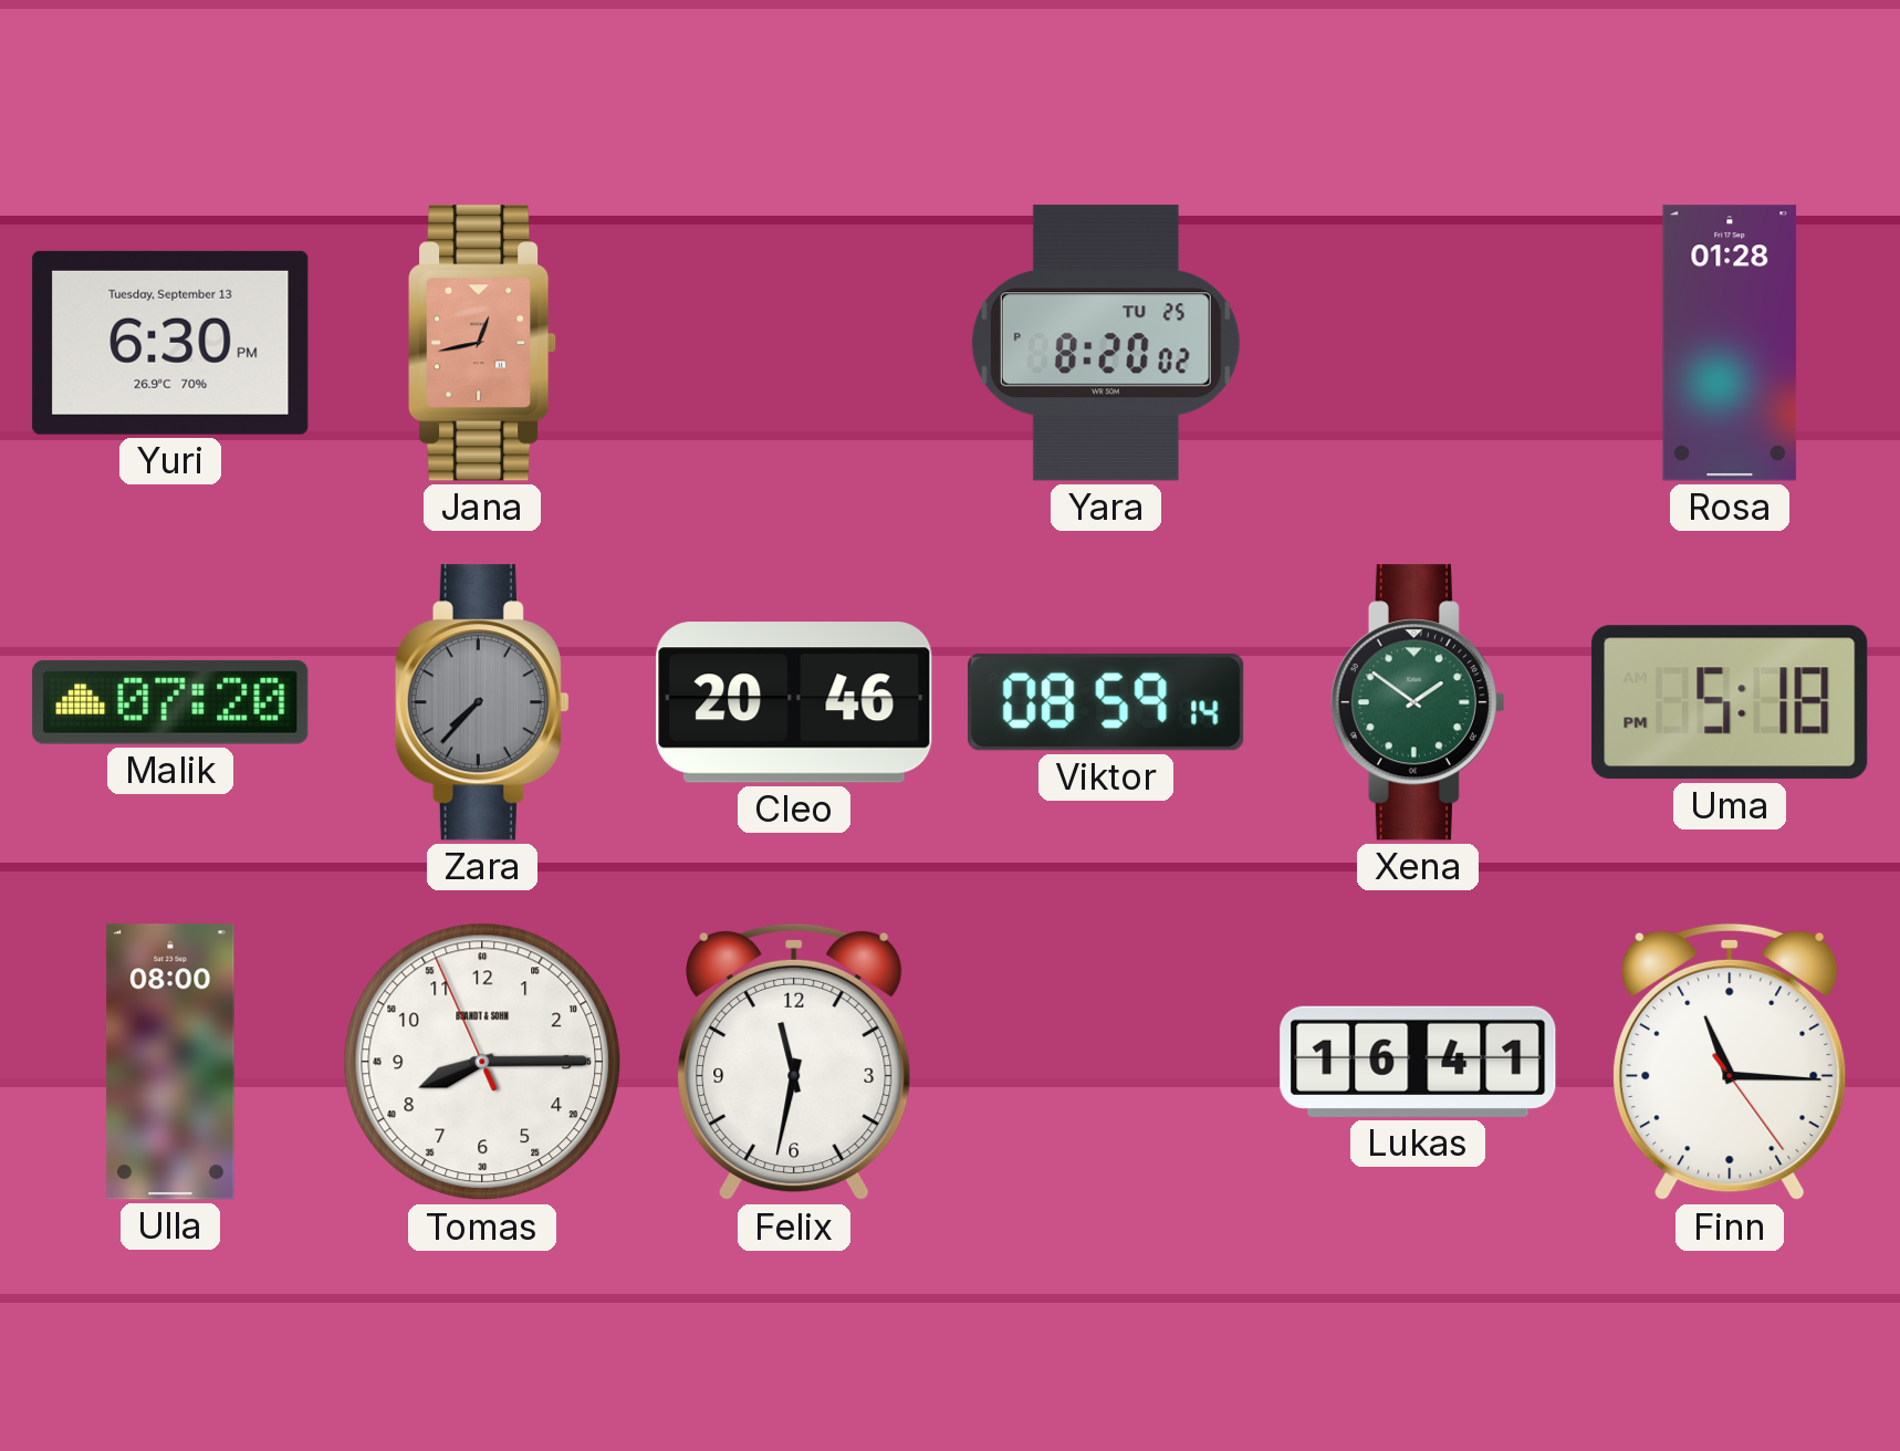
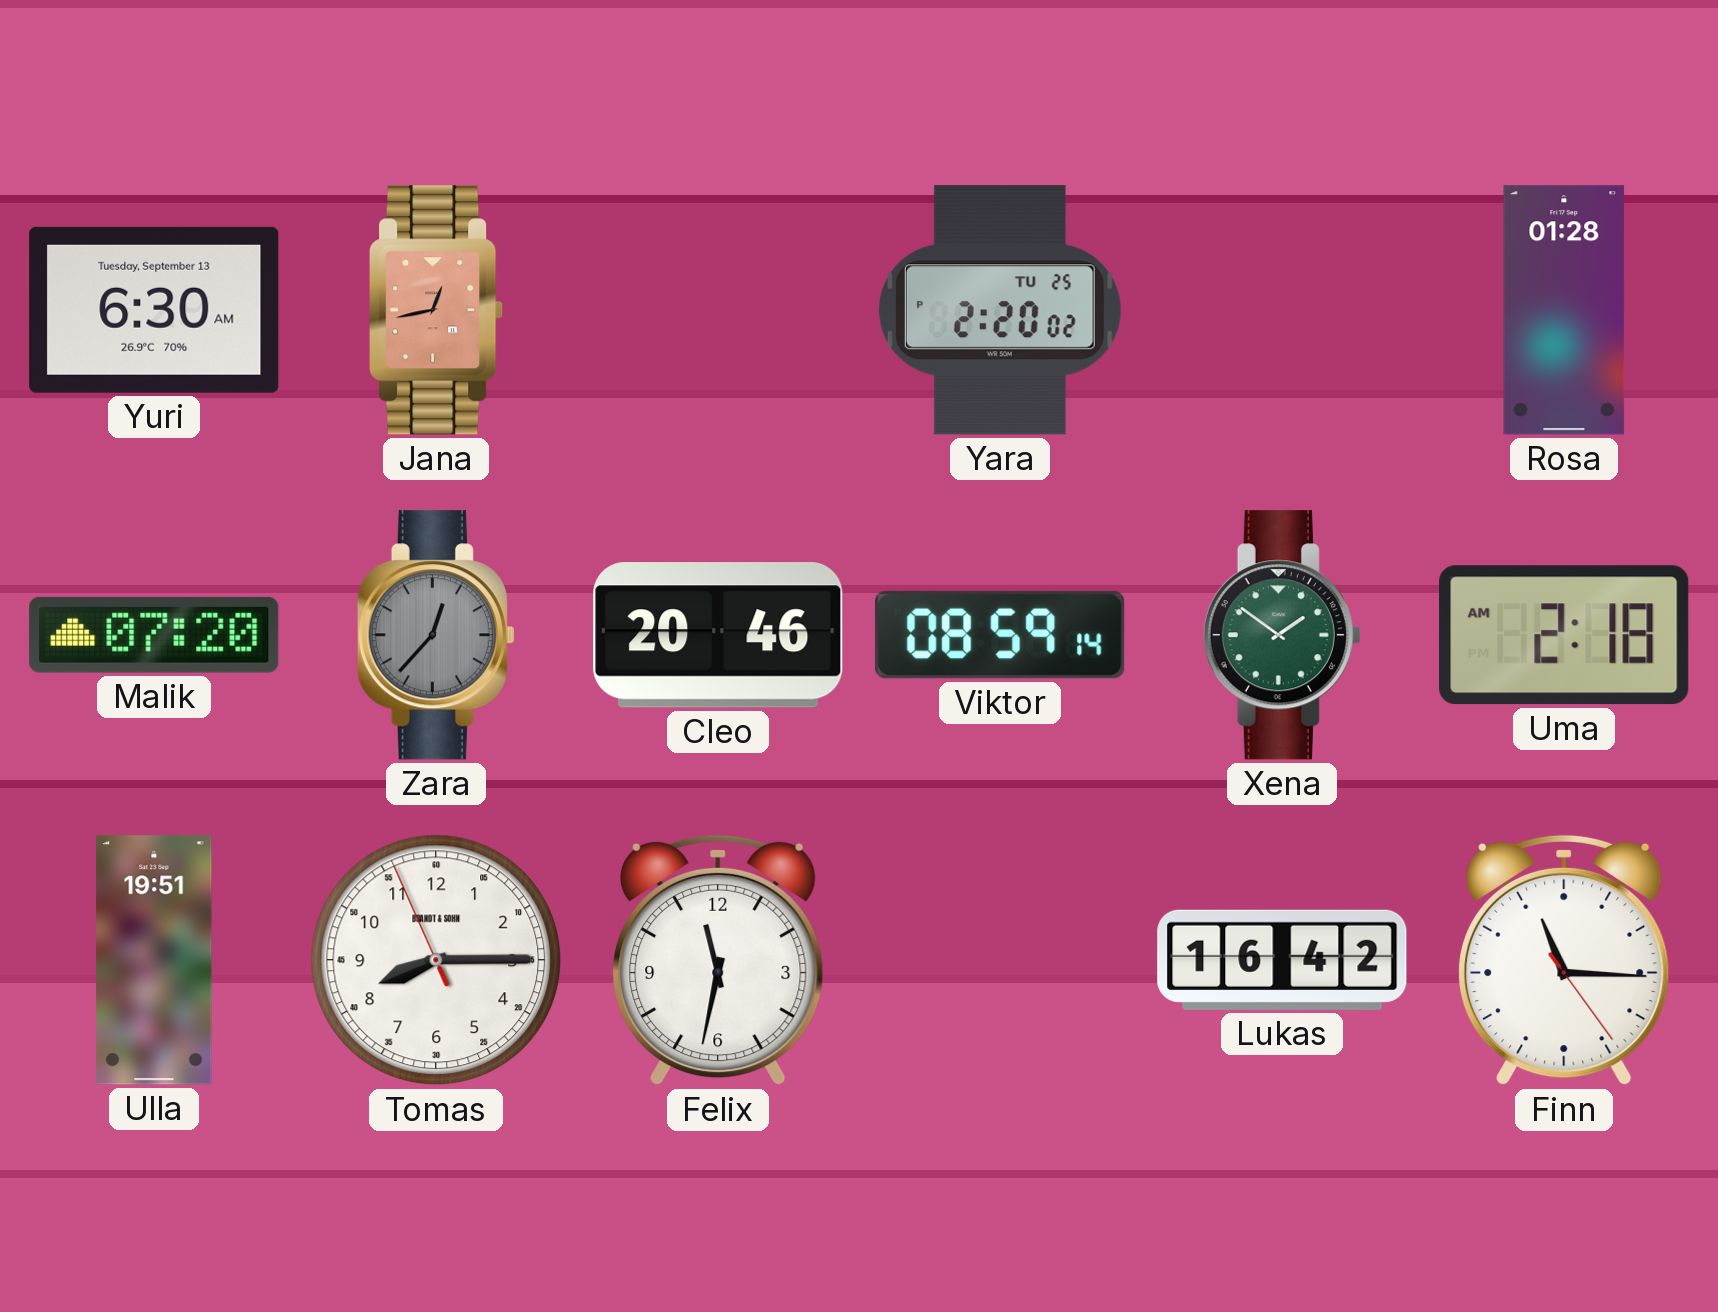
Yuri: 6:30 PM -> 6:30 AM (154, 310)
Yara: 8:20 -> 2:20 (1000, 310)
Zara: 7:37 -> 12:37 (436, 635)
Uma: 5:18 -> 2:18 (1564, 635)
Ulla: 08:00 -> 19:51 (154, 960)
Lukas: 16:41 -> 16:42 (1282, 960)
